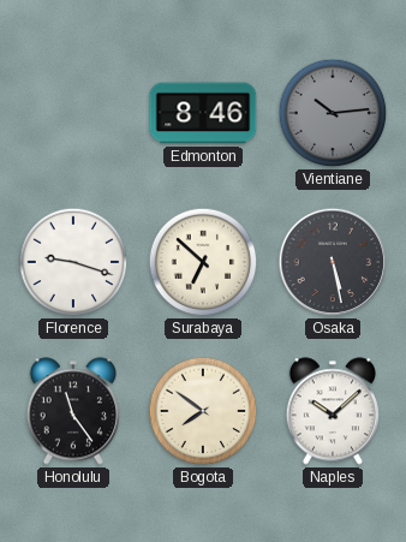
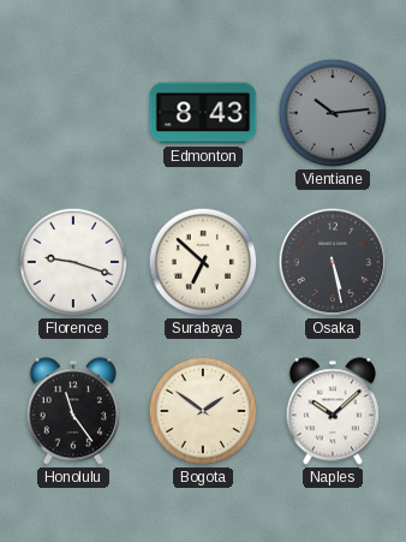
Edmonton: 8:46 -> 8:43 (203, 113)
Bogota: 7:51 -> 1:51 (203, 411)
